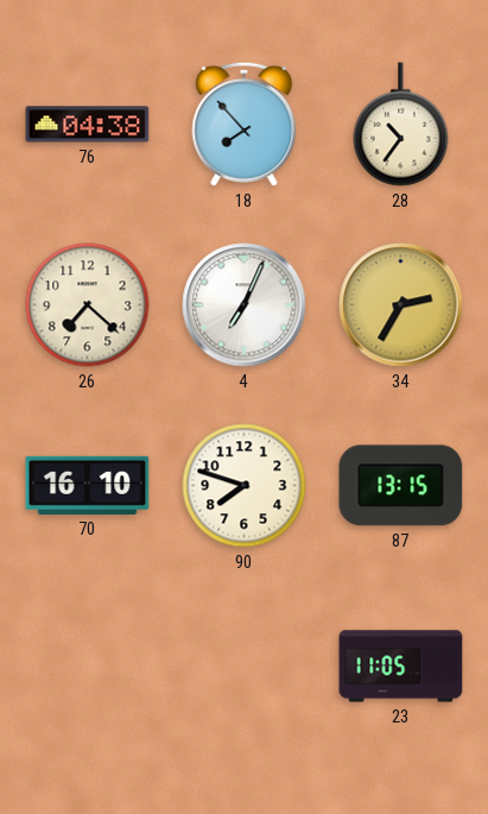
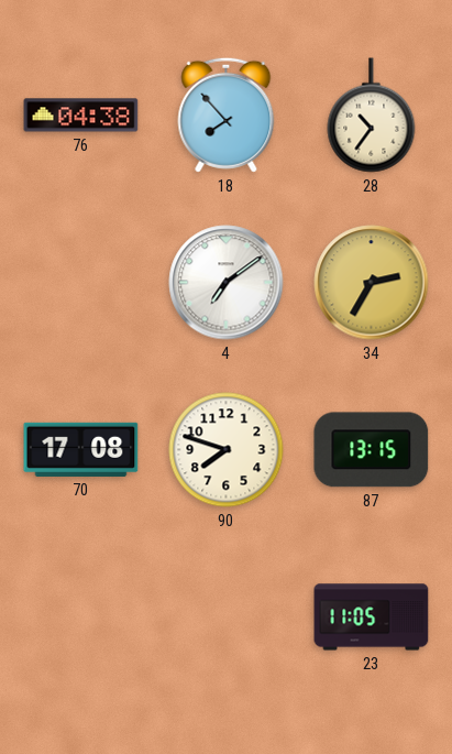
26: 7:22 -> none (88, 305)
4: 7:04 -> 7:09 (227, 283)
70: 16:10 -> 17:08 (81, 449)
